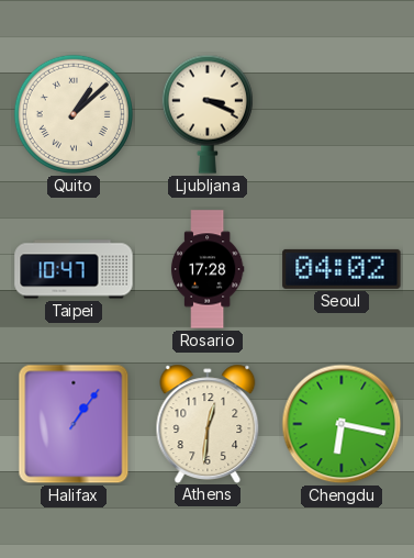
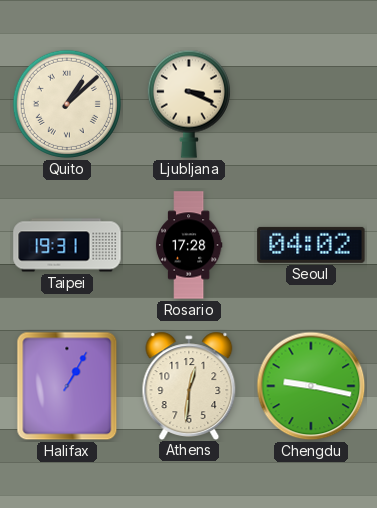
Taipei: 10:47 -> 19:31 (67, 245)
Halifax: 1:06 -> 1:05 (67, 386)
Chengdu: 6:17 -> 9:17 (311, 386)
